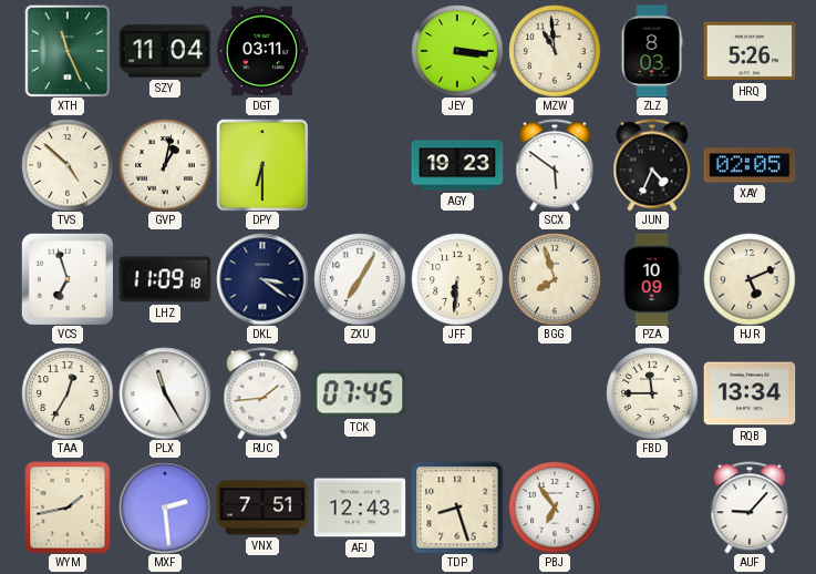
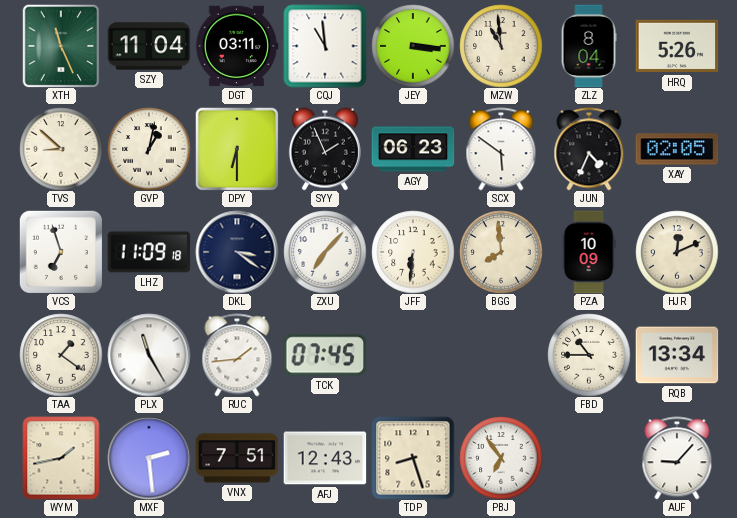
CQJ: none -> 10:59 (325, 46)
ZLZ: 8:03 -> 8:04 (589, 46)
TVS: 4:52 -> 8:52 (61, 149)
SYY: none -> 1:56 (325, 149)
AGY: 19:23 -> 06:23 (413, 149)
ZXU: 7:05 -> 7:07 (325, 252)
BGG: 7:57 -> 7:59 (501, 252)
HJR: 5:11 -> 12:11 (677, 252)
TAA: 12:35 -> 1:21 (61, 355)
FBD: 11:45 -> 10:45 (589, 355)
